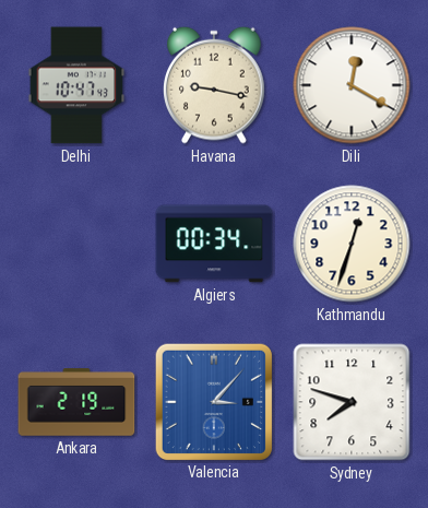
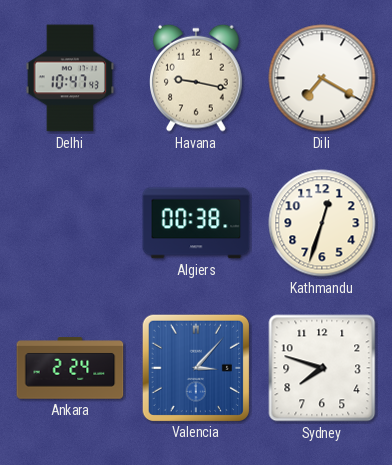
Dili: 12:20 -> 7:20 (322, 78)
Algiers: 00:34 -> 00:38 (196, 223)
Ankara: 2:19 -> 2:24 (70, 368)
